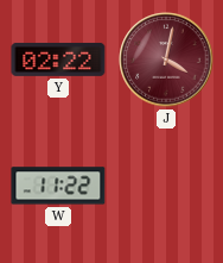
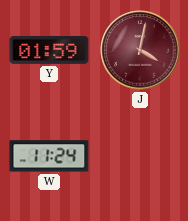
Y: 02:22 -> 01:59 (49, 50)
W: 11:22 -> 11:24 (49, 156)
